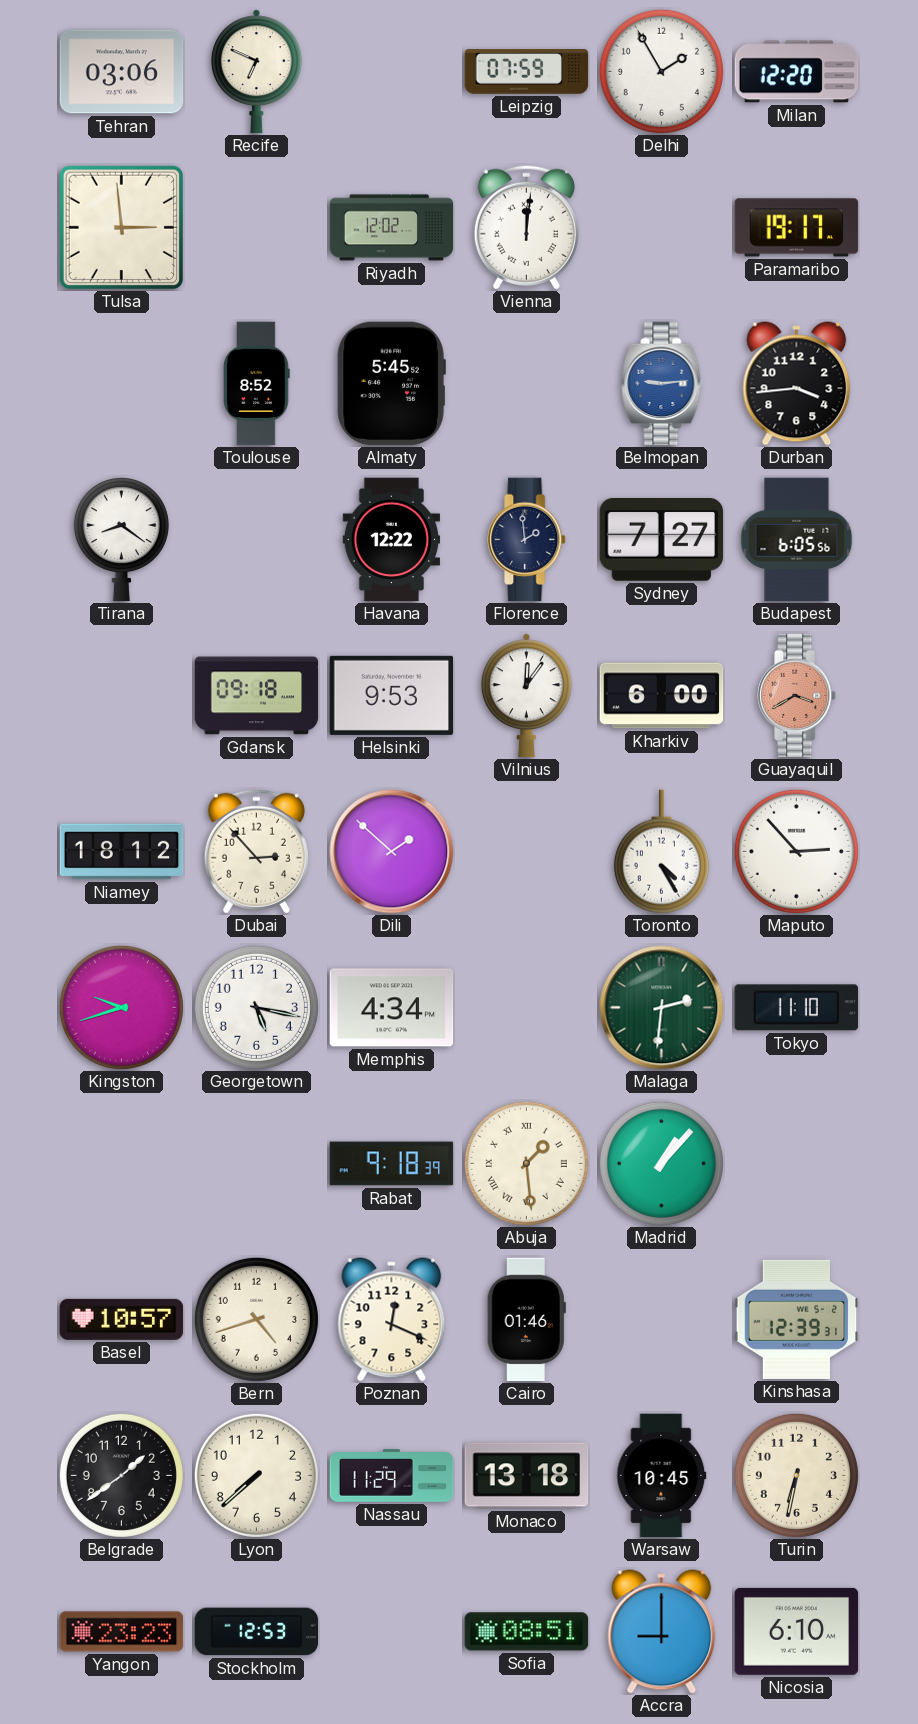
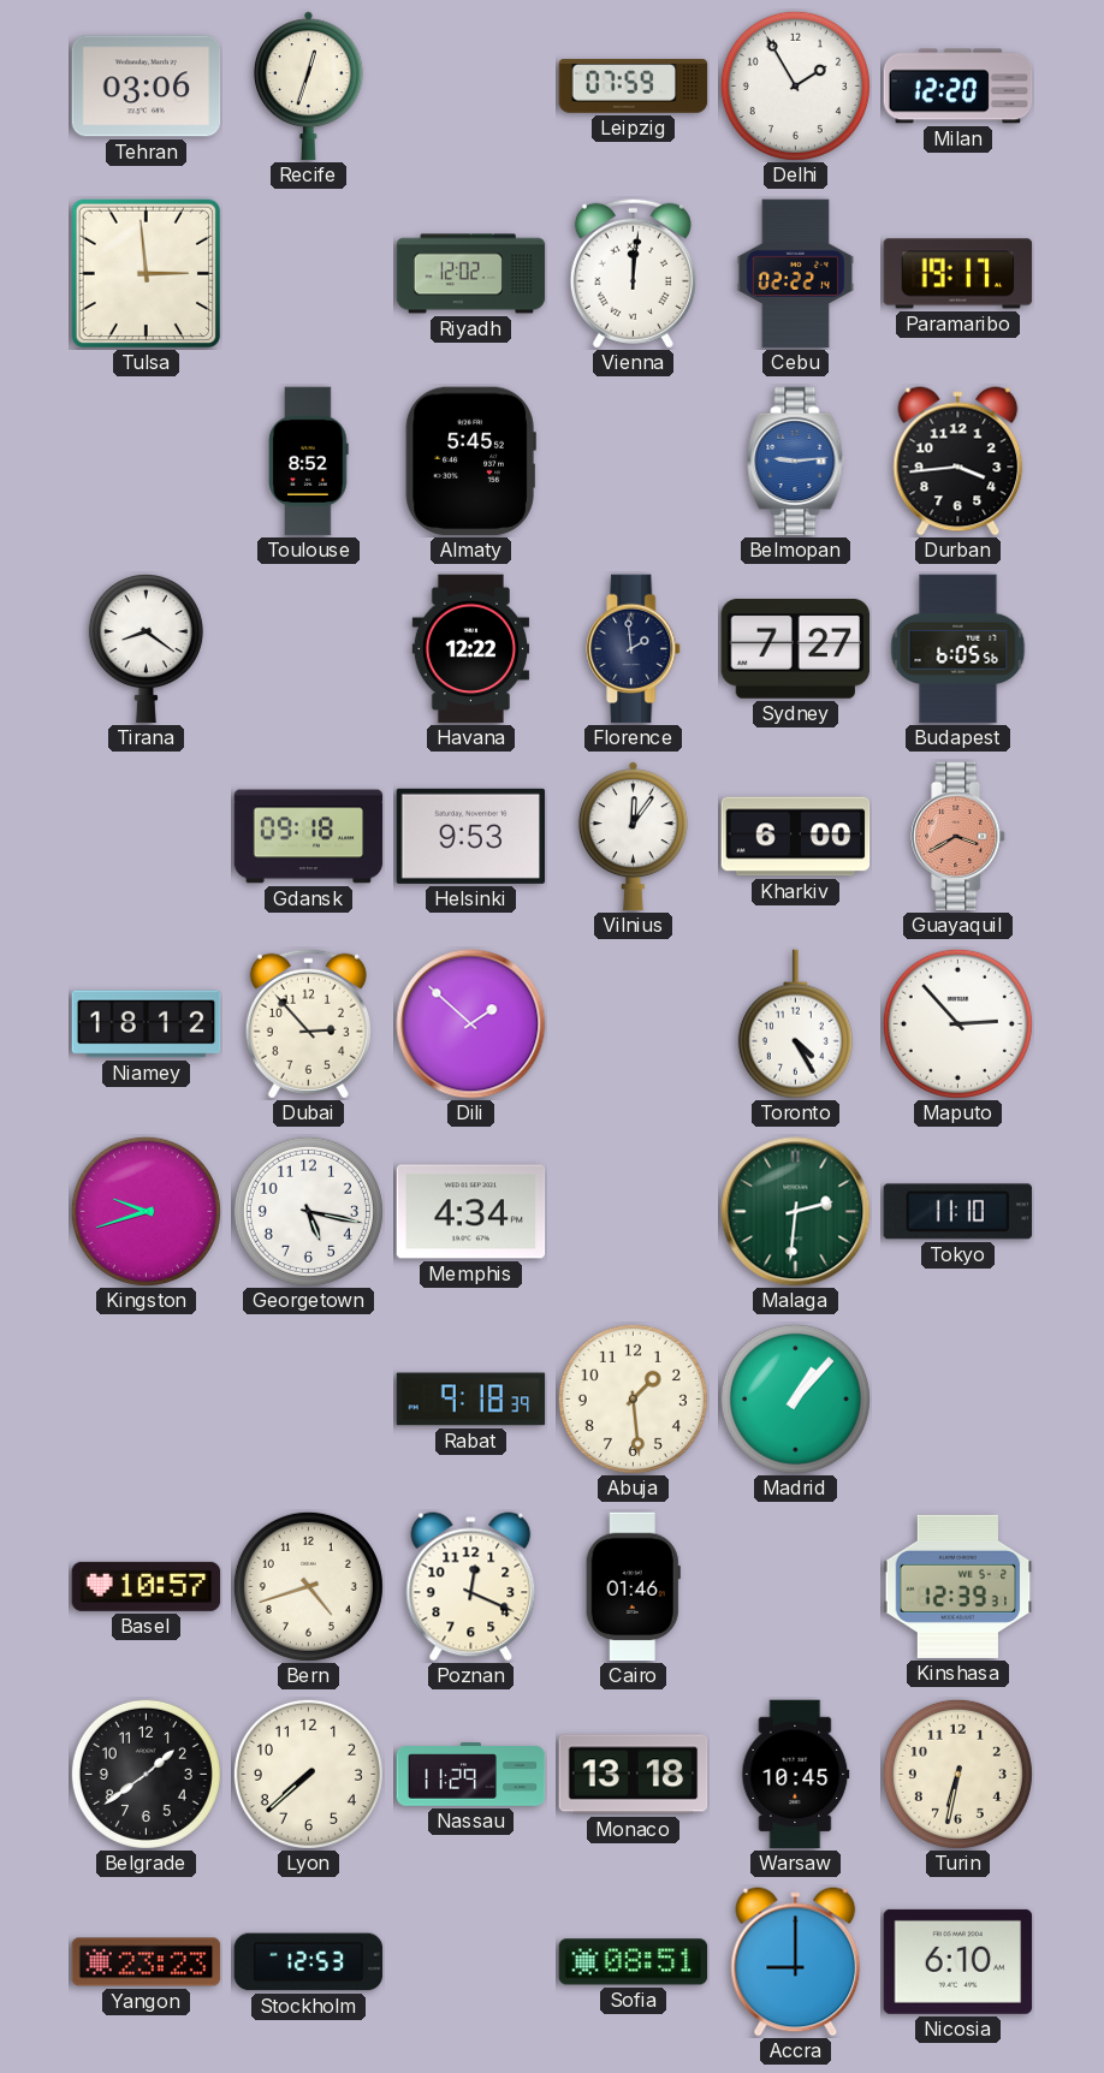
Recife: 6:49 -> 12:33 (308, 87)
Cebu: none -> 02:22 (795, 274)
Abuja numerals: Roman -> Arabic (633, 1398)
